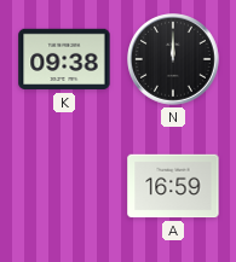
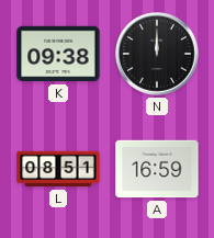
L: none -> 08:51 (58, 169)
